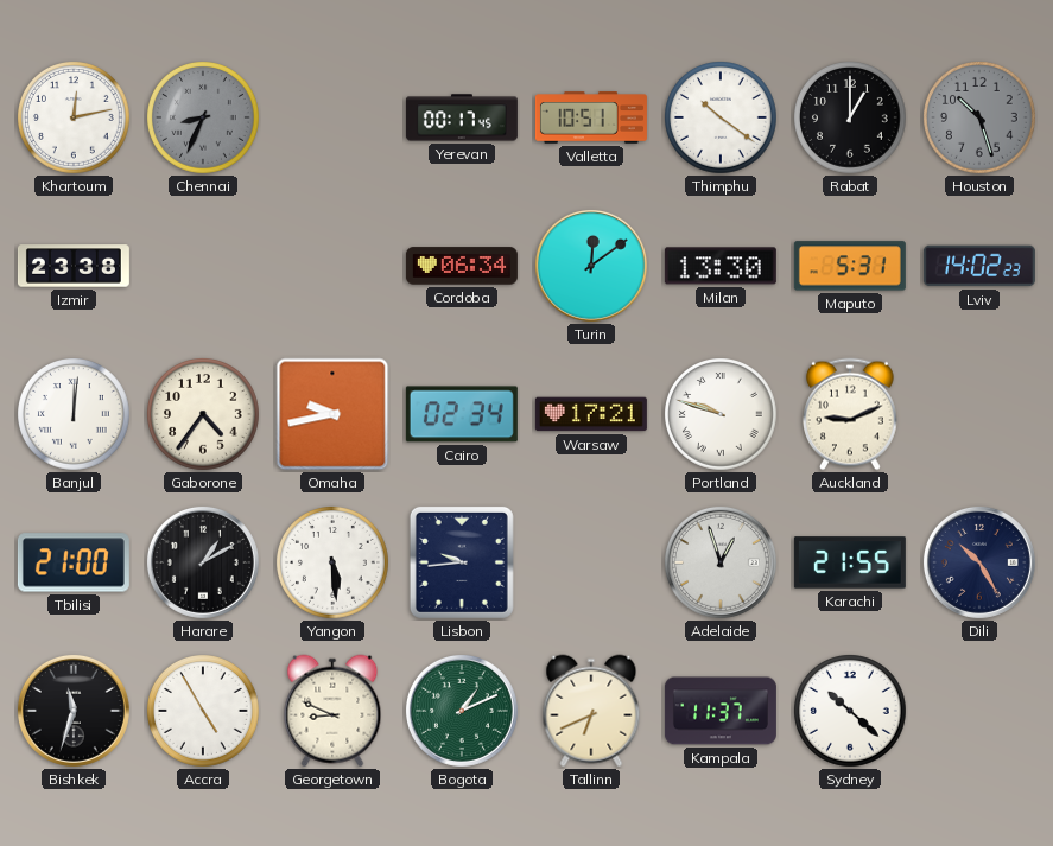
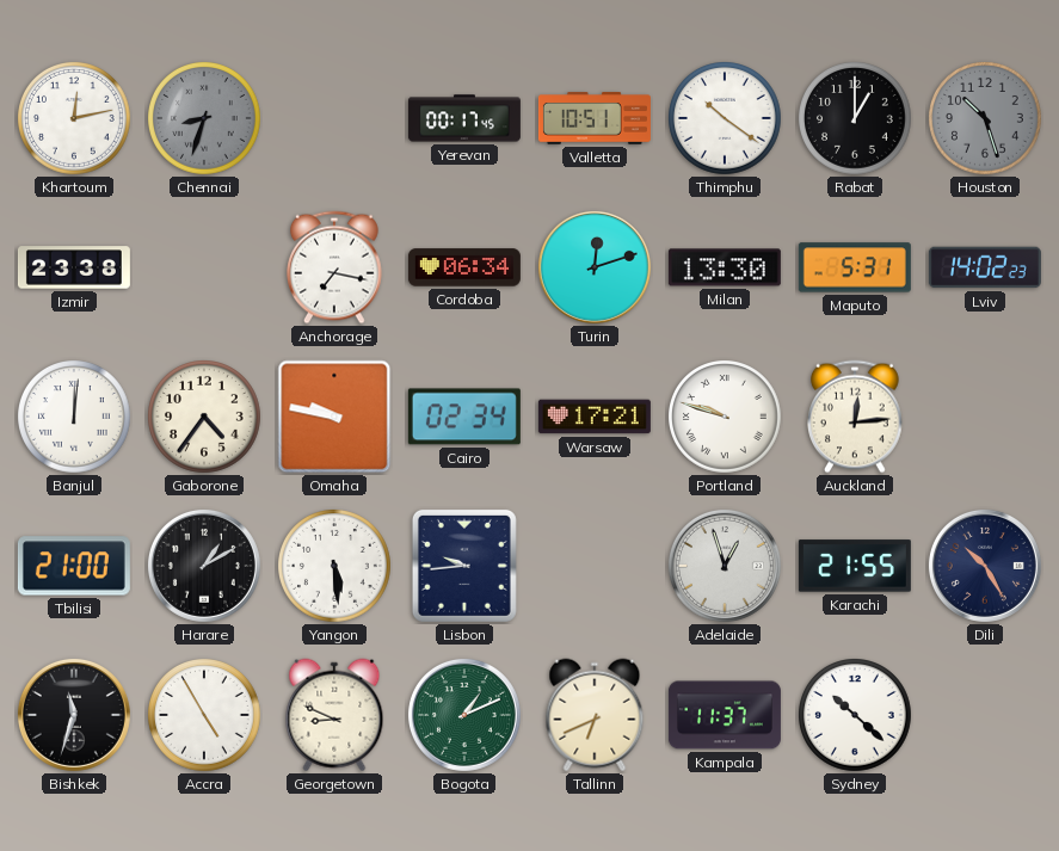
Chennai: 8:34 -> 8:33 (205, 119)
Anchorage: none -> 7:17 (335, 267)
Turin: 12:09 -> 12:12 (595, 267)
Omaha: 9:43 -> 9:47 (334, 417)
Auckland: 9:11 -> 12:14 (856, 417)
